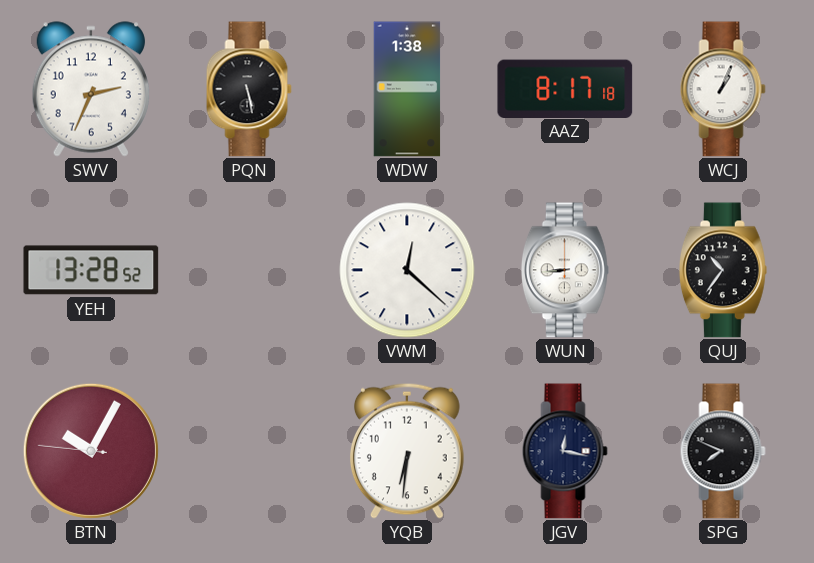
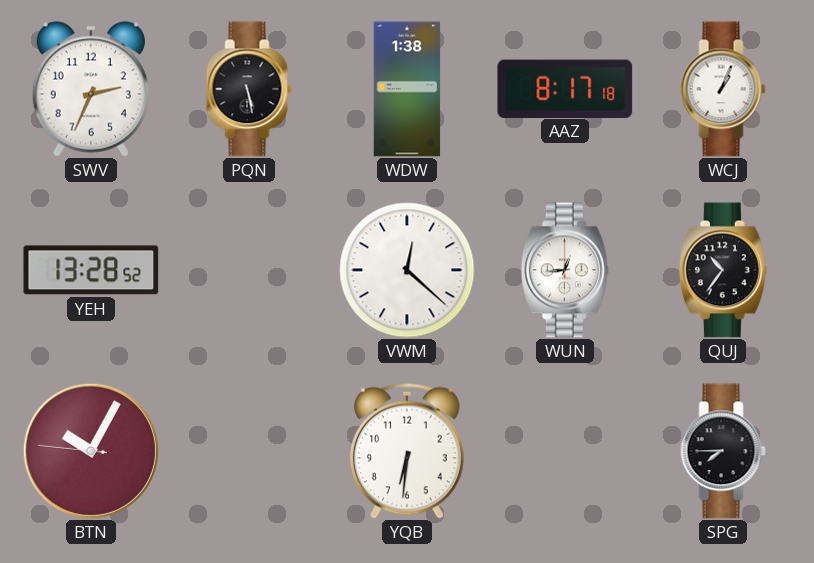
WUN: 8:44 -> 12:44 (565, 270)
JGV: 12:17 -> none (565, 451)
SPG: 7:49 -> 7:45 (723, 451)
